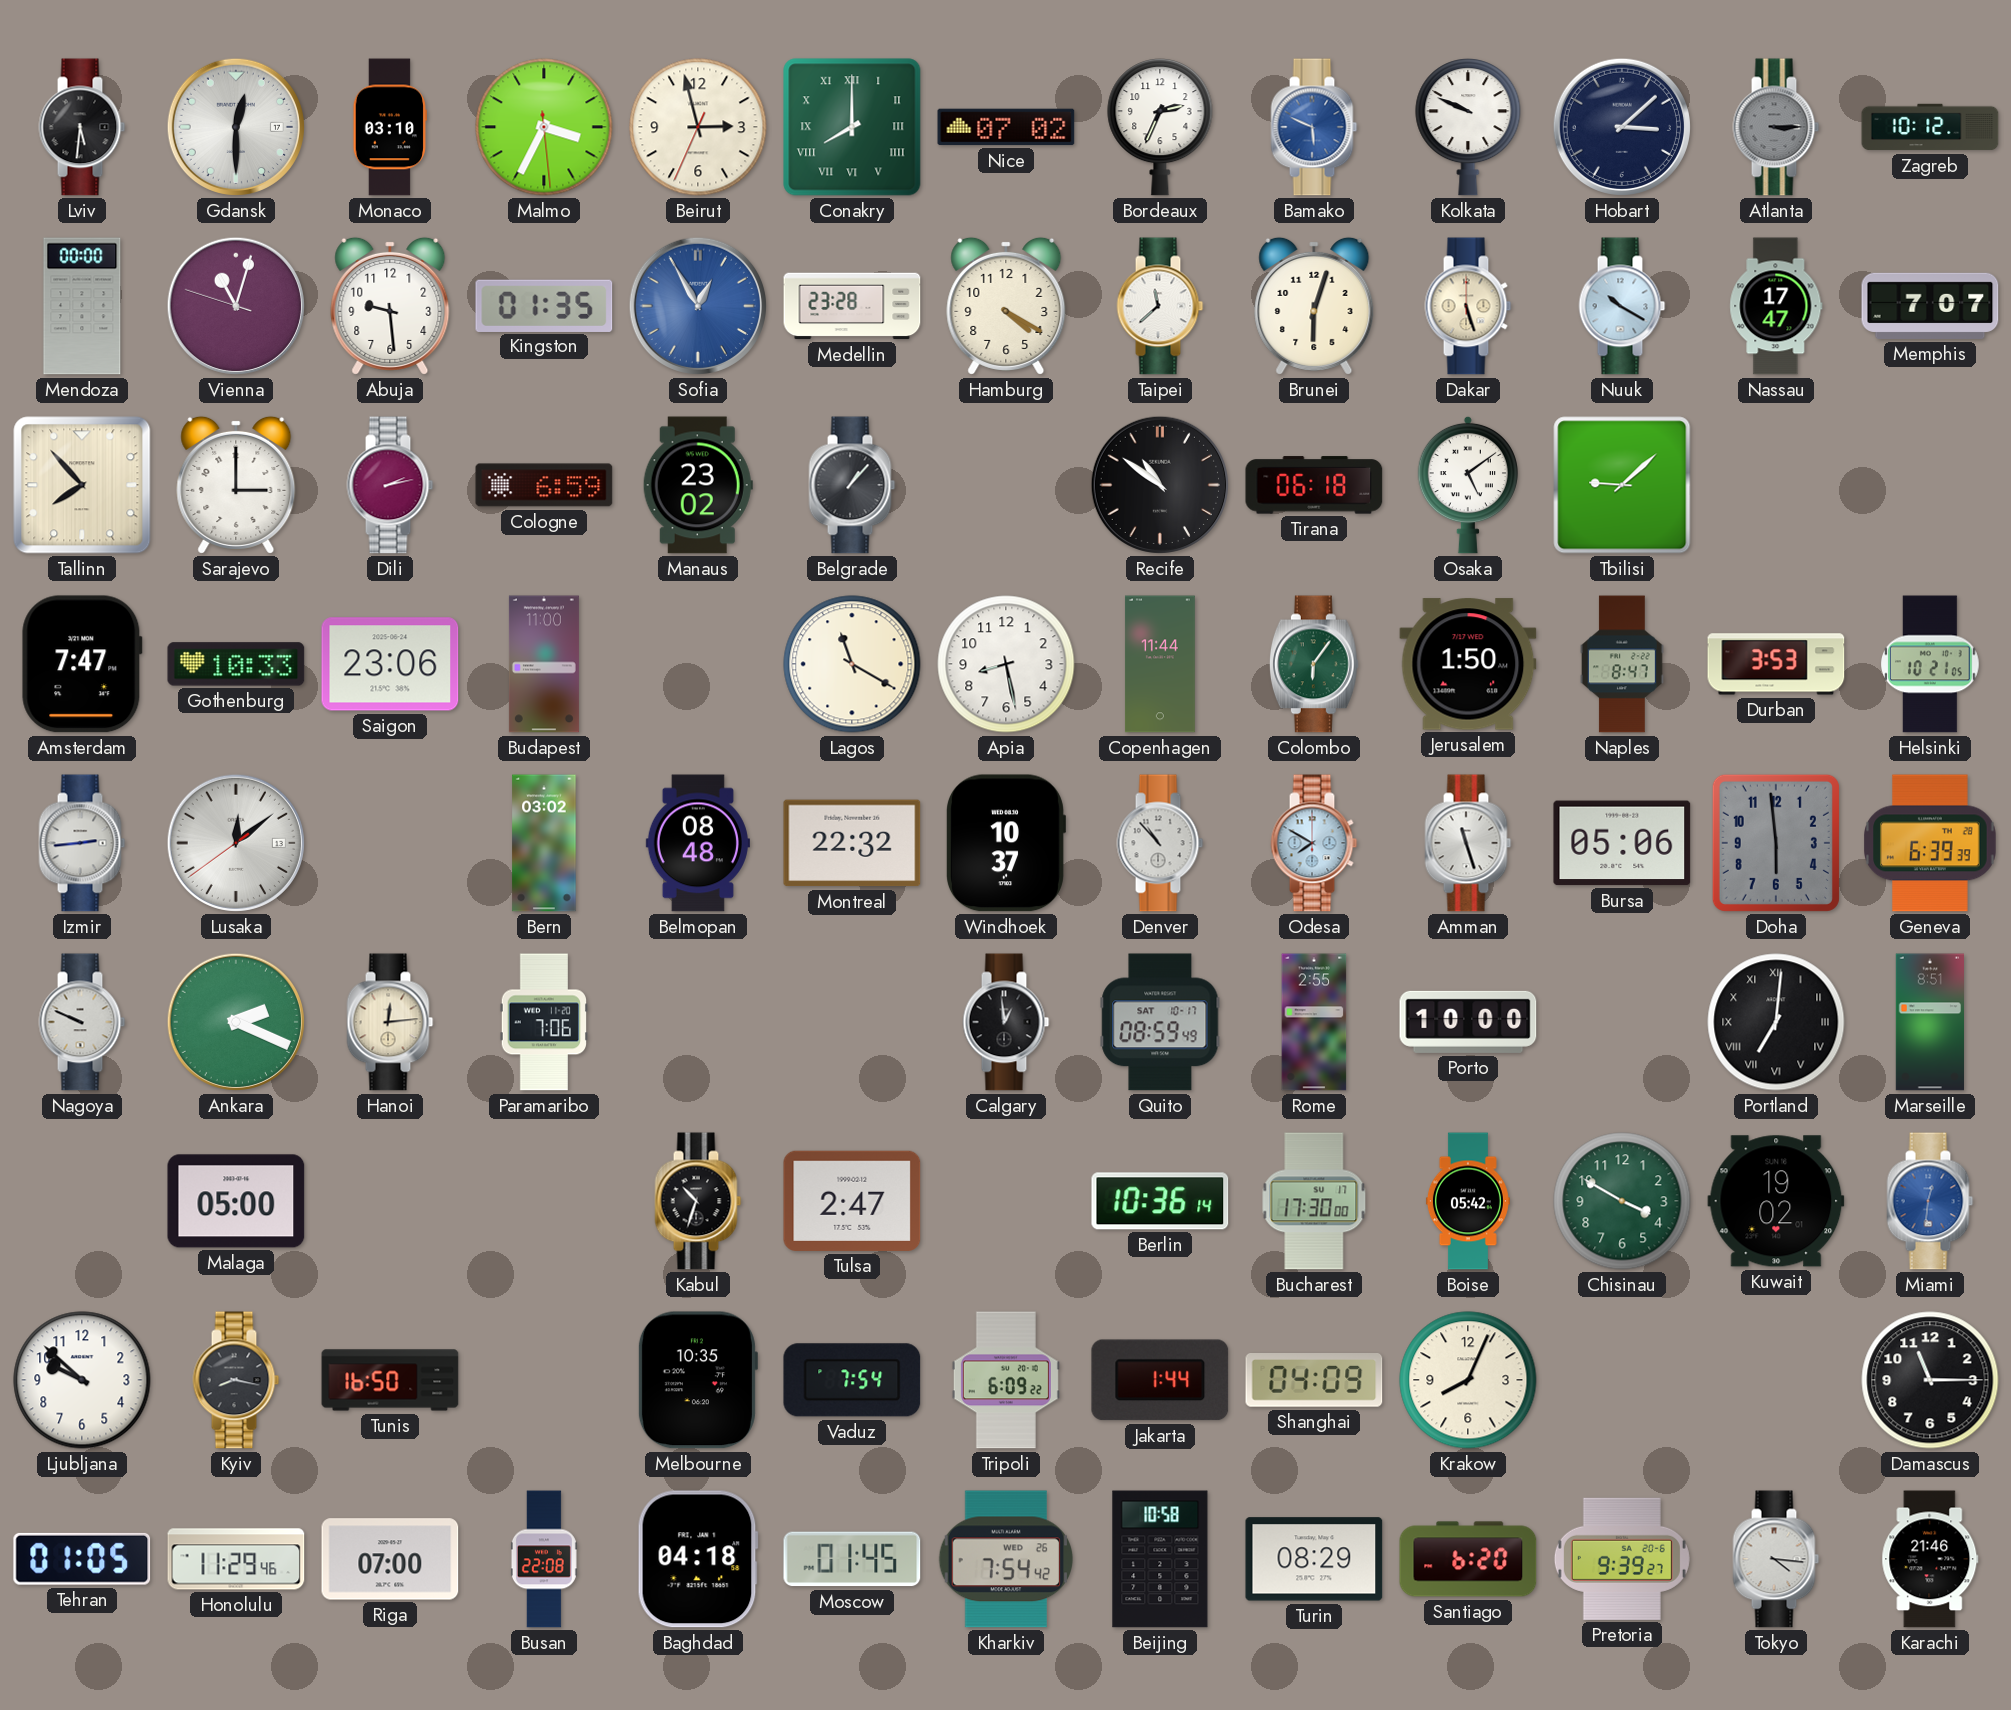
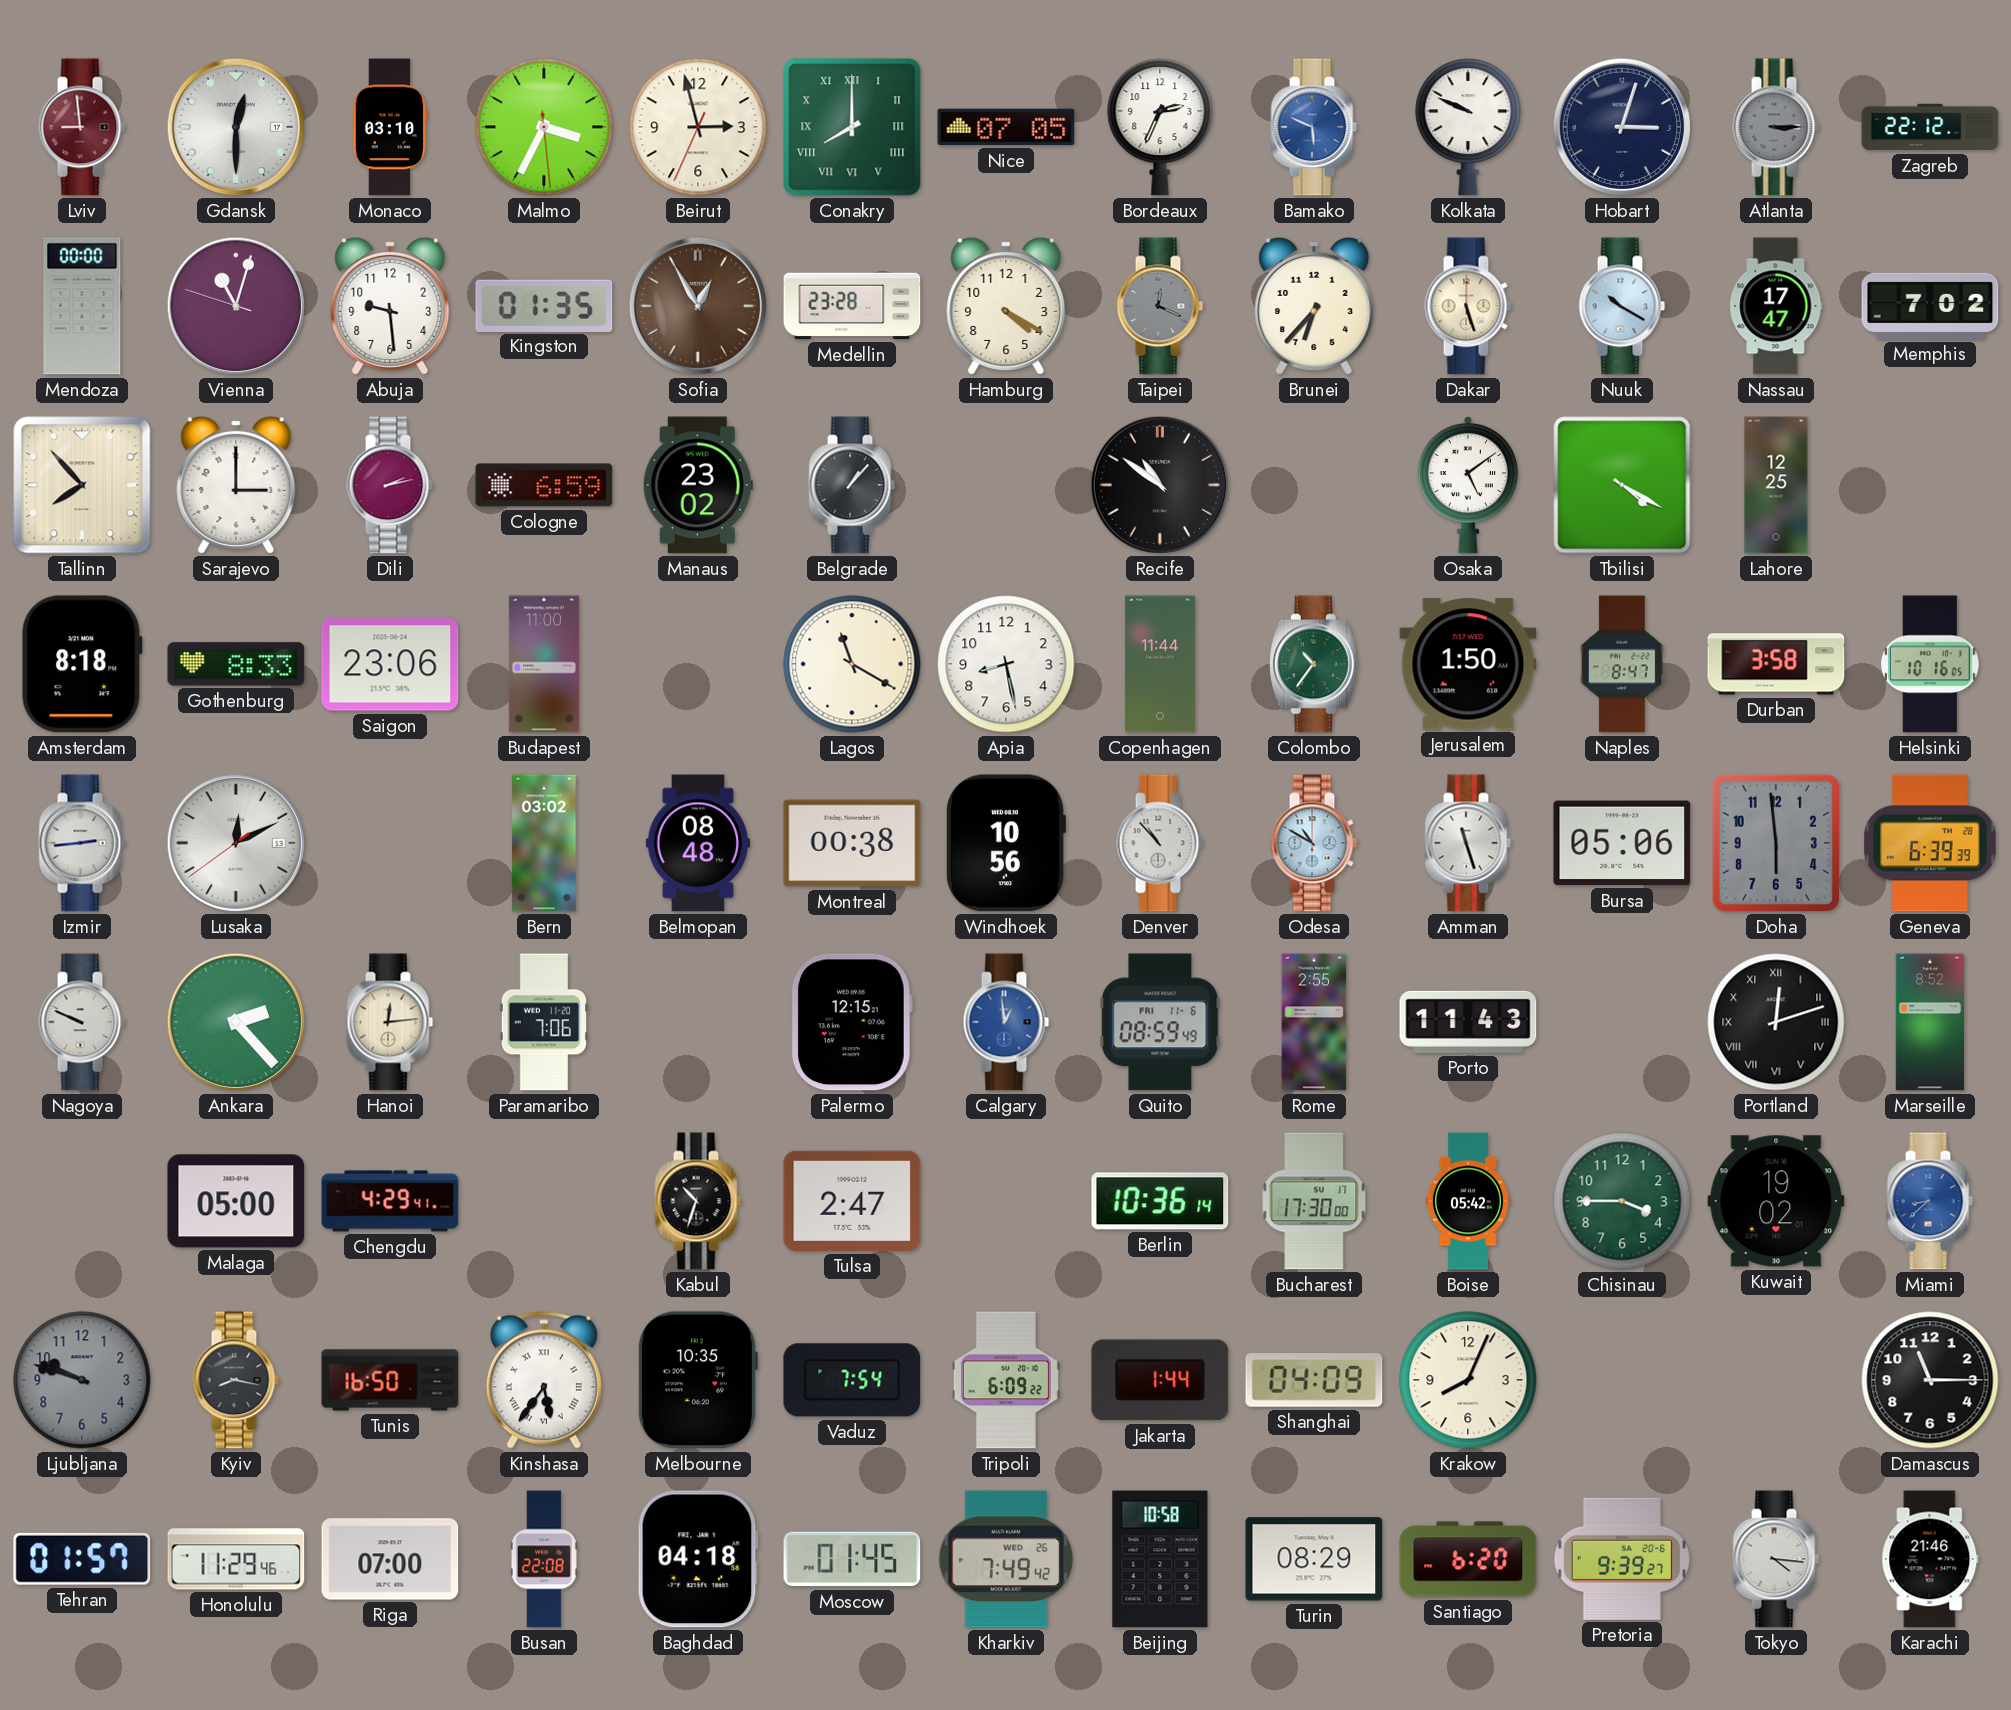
Lviv: 5:31 -> 8:59 (82, 127)
Lviv dial: black -> burgundy (82, 127)
Nice: 07:02 -> 07:05 (1006, 127)
Hobart: 3:08 -> 3:03 (1622, 127)
Zagreb: 10:12 -> 22:12 (1930, 127)
Sofia dial: blue -> brown (698, 306)
Taipei: 11:38 -> 12:19 (1160, 306)
Taipei dial: white -> grey (1160, 306)
Brunei: 6:03 -> 6:37 (1314, 306)
Memphis: 7:07 -> 7:02 (1930, 306)
Tirana: 06:18 -> none (1314, 485)
Tbilisi: 9:08 -> 4:20 (1622, 485)
Lahore: none -> 12:25 (1776, 485)
Amsterdam: 7:47 -> 8:18 (82, 664)
Gothenburg: 10:33 -> 8:33 (236, 664)
Colombo: 6:06 -> 10:36 (1314, 664)
Durban: 3:53 -> 3:58 (1776, 664)
Helsinki: 10:21 -> 10:16 (1931, 664)
Lusaka: 12:08 -> 12:10 (236, 843)
Montreal: 22:32 -> 00:38 (852, 843)
Windhoek: 10:37 -> 10:56 (1005, 843)
Odesa: 7:50 -> 10:50 (1314, 843)
Ankara: 2:19 -> 2:23 (236, 1022)
Palermo: none -> 12:15 (852, 1022)
Calgary dial: black -> blue (1006, 1022)
Quito date: SAT 10-17 -> FRI 11-6 (1160, 1022)
Porto: 10:00 -> 11:43 (1468, 1022)
Portland: 7:01 -> 12:12 (1776, 1022)
Marseille: 8:51 -> 8:52 (1929, 1022)
Chengdu: none -> 4:29 (390, 1201)
Chisinau: 3:50 -> 3:45 (1622, 1201)
Miami: 12:31 -> 8:38 (1930, 1201)
Ljubljana: 9:52 -> 9:48 (82, 1380)
Ljubljana dial: white -> grey (82, 1380)
Kinshasa: none -> 5:36 (544, 1380)
Tehran: 01:05 -> 01:57 (82, 1559)
Kharkiv: 7:54 -> 7:49 (1005, 1559)
